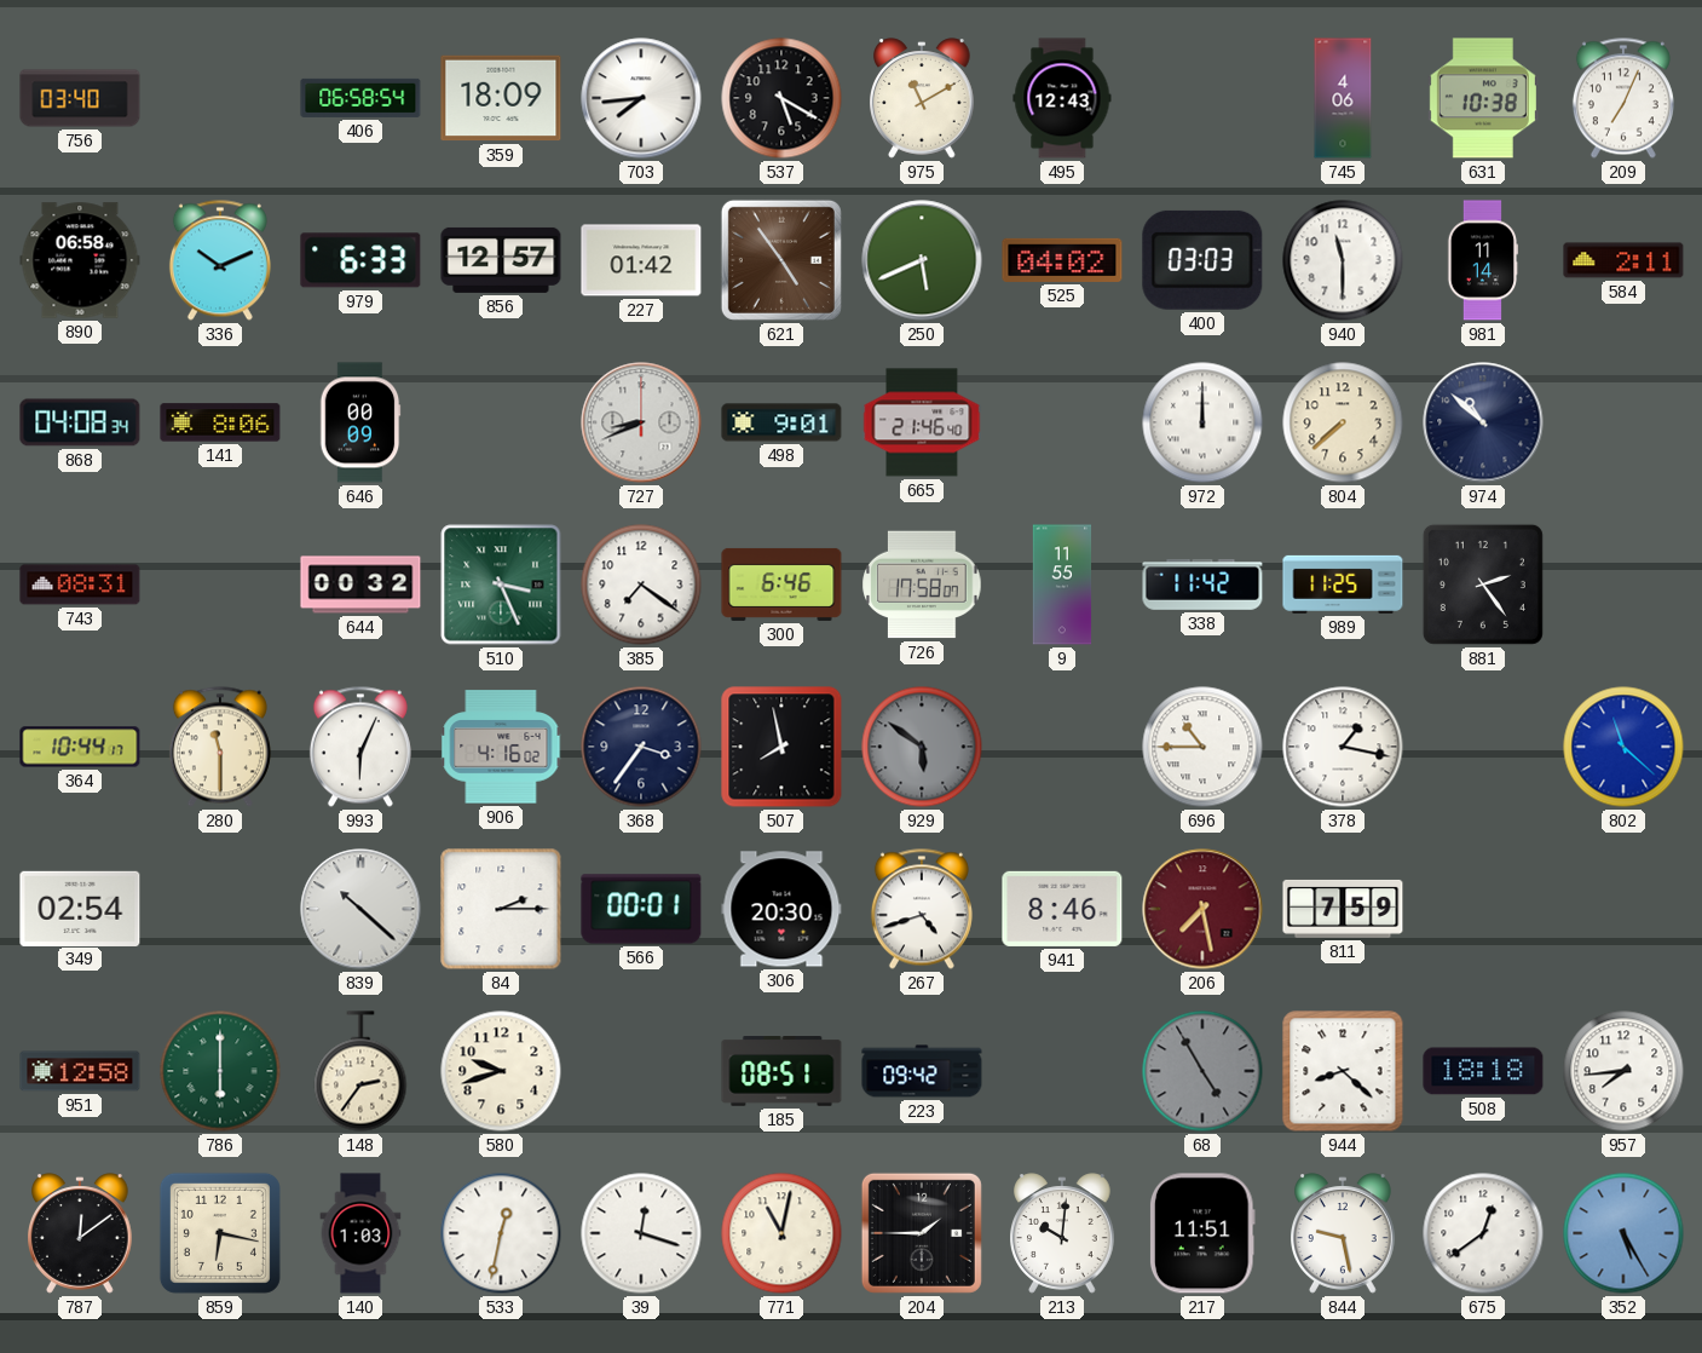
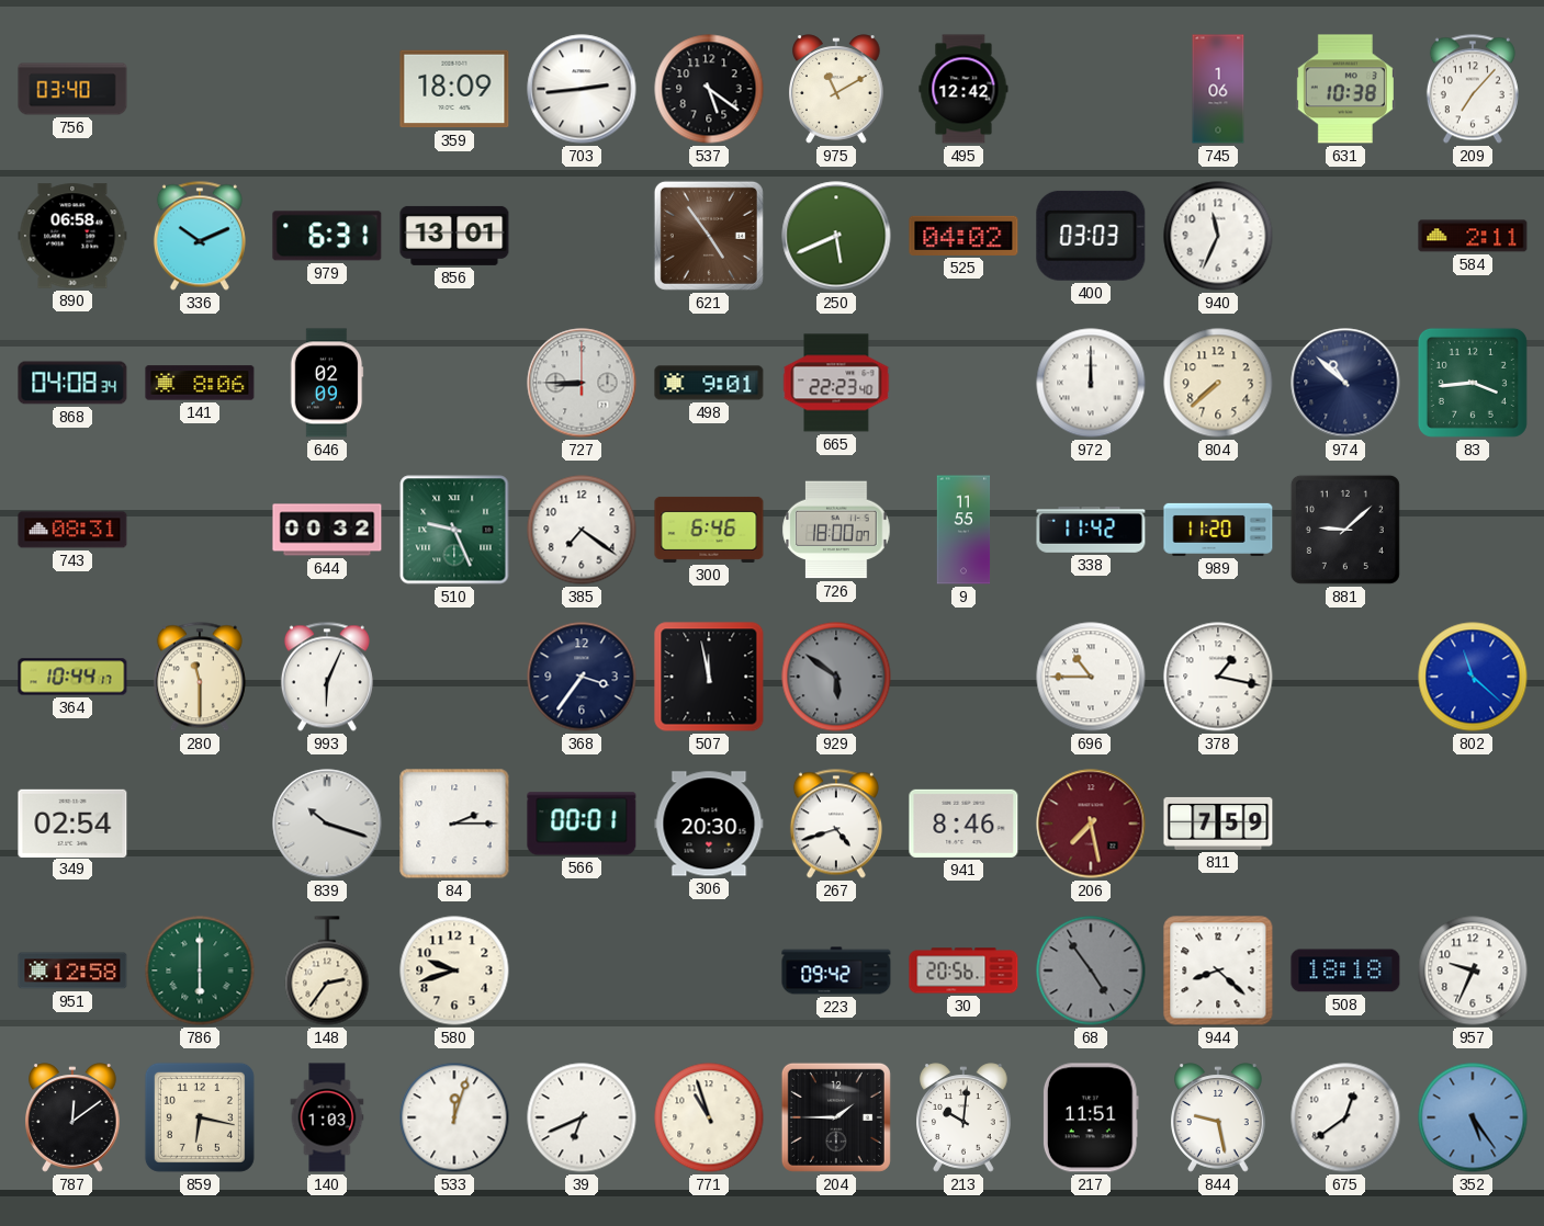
406: 06:58 -> none (360, 98)
703: 7:44 -> 2:44 (582, 89)
537: 5:20 -> 5:21 (709, 89)
495: 12:43 -> 12:42 (963, 89)
745: 4:06 -> 1:06 (1218, 89)
209: 7:04 -> 7:07 (1473, 89)
979: 6:33 -> 6:31 (327, 236)
856: 12:57 -> 13:01 (454, 236)
227: 01:42 -> none (641, 260)
940: 11:30 -> 11:34 (1218, 236)
981: 11:14 -> none (1483, 260)
646: 00:09 -> 02:09 (327, 383)
727: 8:41 -> 8:45 (582, 383)
665: 21:46 -> 22:23 (836, 383)
83: none -> 3:44 (1473, 383)
510: 3:26 -> 9:26 (454, 530)
726: 17:58 -> 18:00 (836, 530)
989: 11:25 -> 11:20 (1218, 530)
881: 2:24 -> 9:08 (1345, 530)
906: 4:16 -> none (501, 747)
507: 7:58 -> 11:58 (709, 677)
839: 10:22 -> 10:18 (327, 824)
185: 08:51 -> none (781, 1072)
30: none -> 20:56 (963, 970)
68: 4:55 -> 4:54 (1091, 970)
957: 7:44 -> 9:34 (1473, 970)
533: 12:32 -> 12:03 (454, 1117)
39: 12:18 -> 6:41 (582, 1117)
771: 11:02 -> 10:57 (709, 1117)
352: 5:25 -> 5:24 (1473, 1117)
